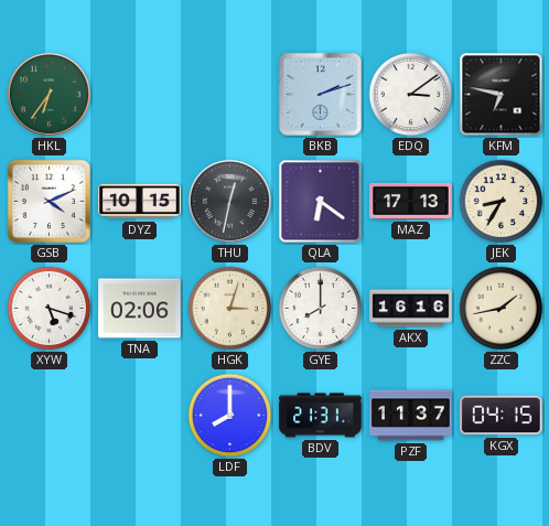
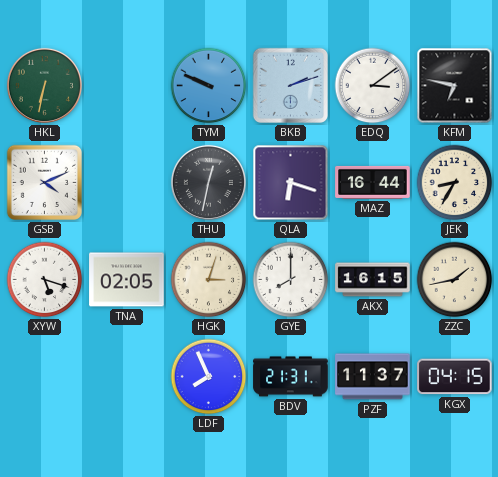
HKL: 6:36 -> 6:32 (44, 85)
TYM: none -> 9:49 (209, 86)
DYZ: 10:15 -> none (140, 202)
QLA: 6:21 -> 6:18 (291, 183)
MAZ: 17:13 -> 16:44 (373, 182)
TNA: 02:06 -> 02:05 (127, 280)
AKX: 16:16 -> 16:15 (373, 280)
LDF: 8:00 -> 7:56 (209, 377)
